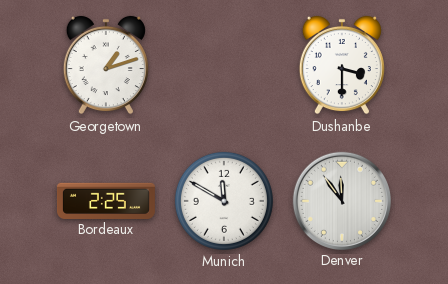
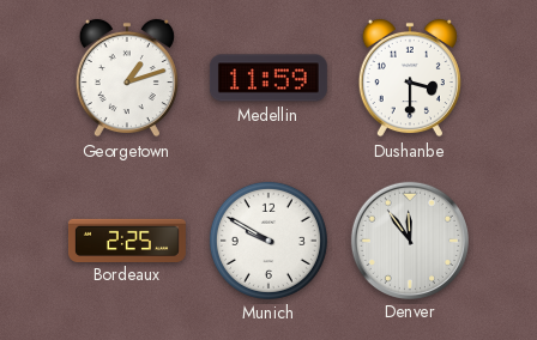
Medellin: none -> 11:59 (268, 78)
Munich: 11:50 -> 9:50 (268, 241)
